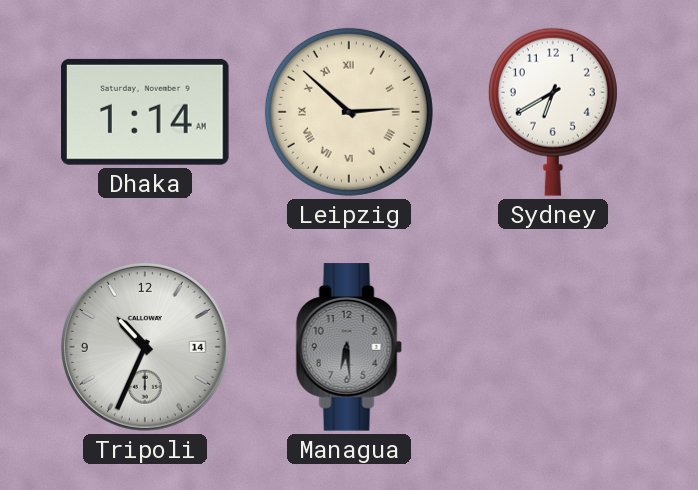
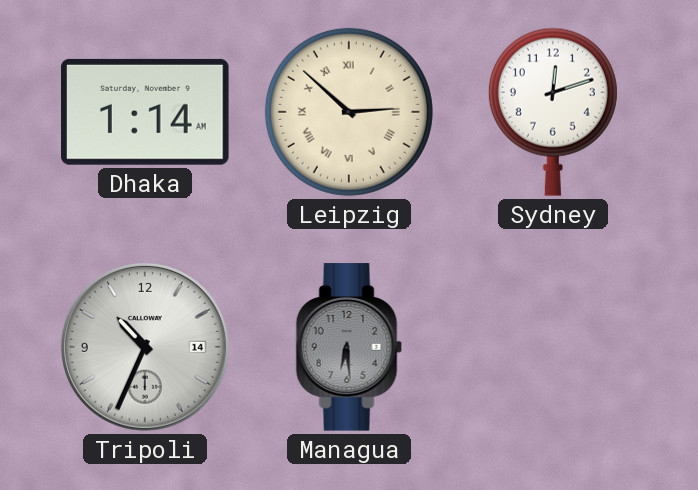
Sydney: 6:40 -> 12:12 (553, 112)
